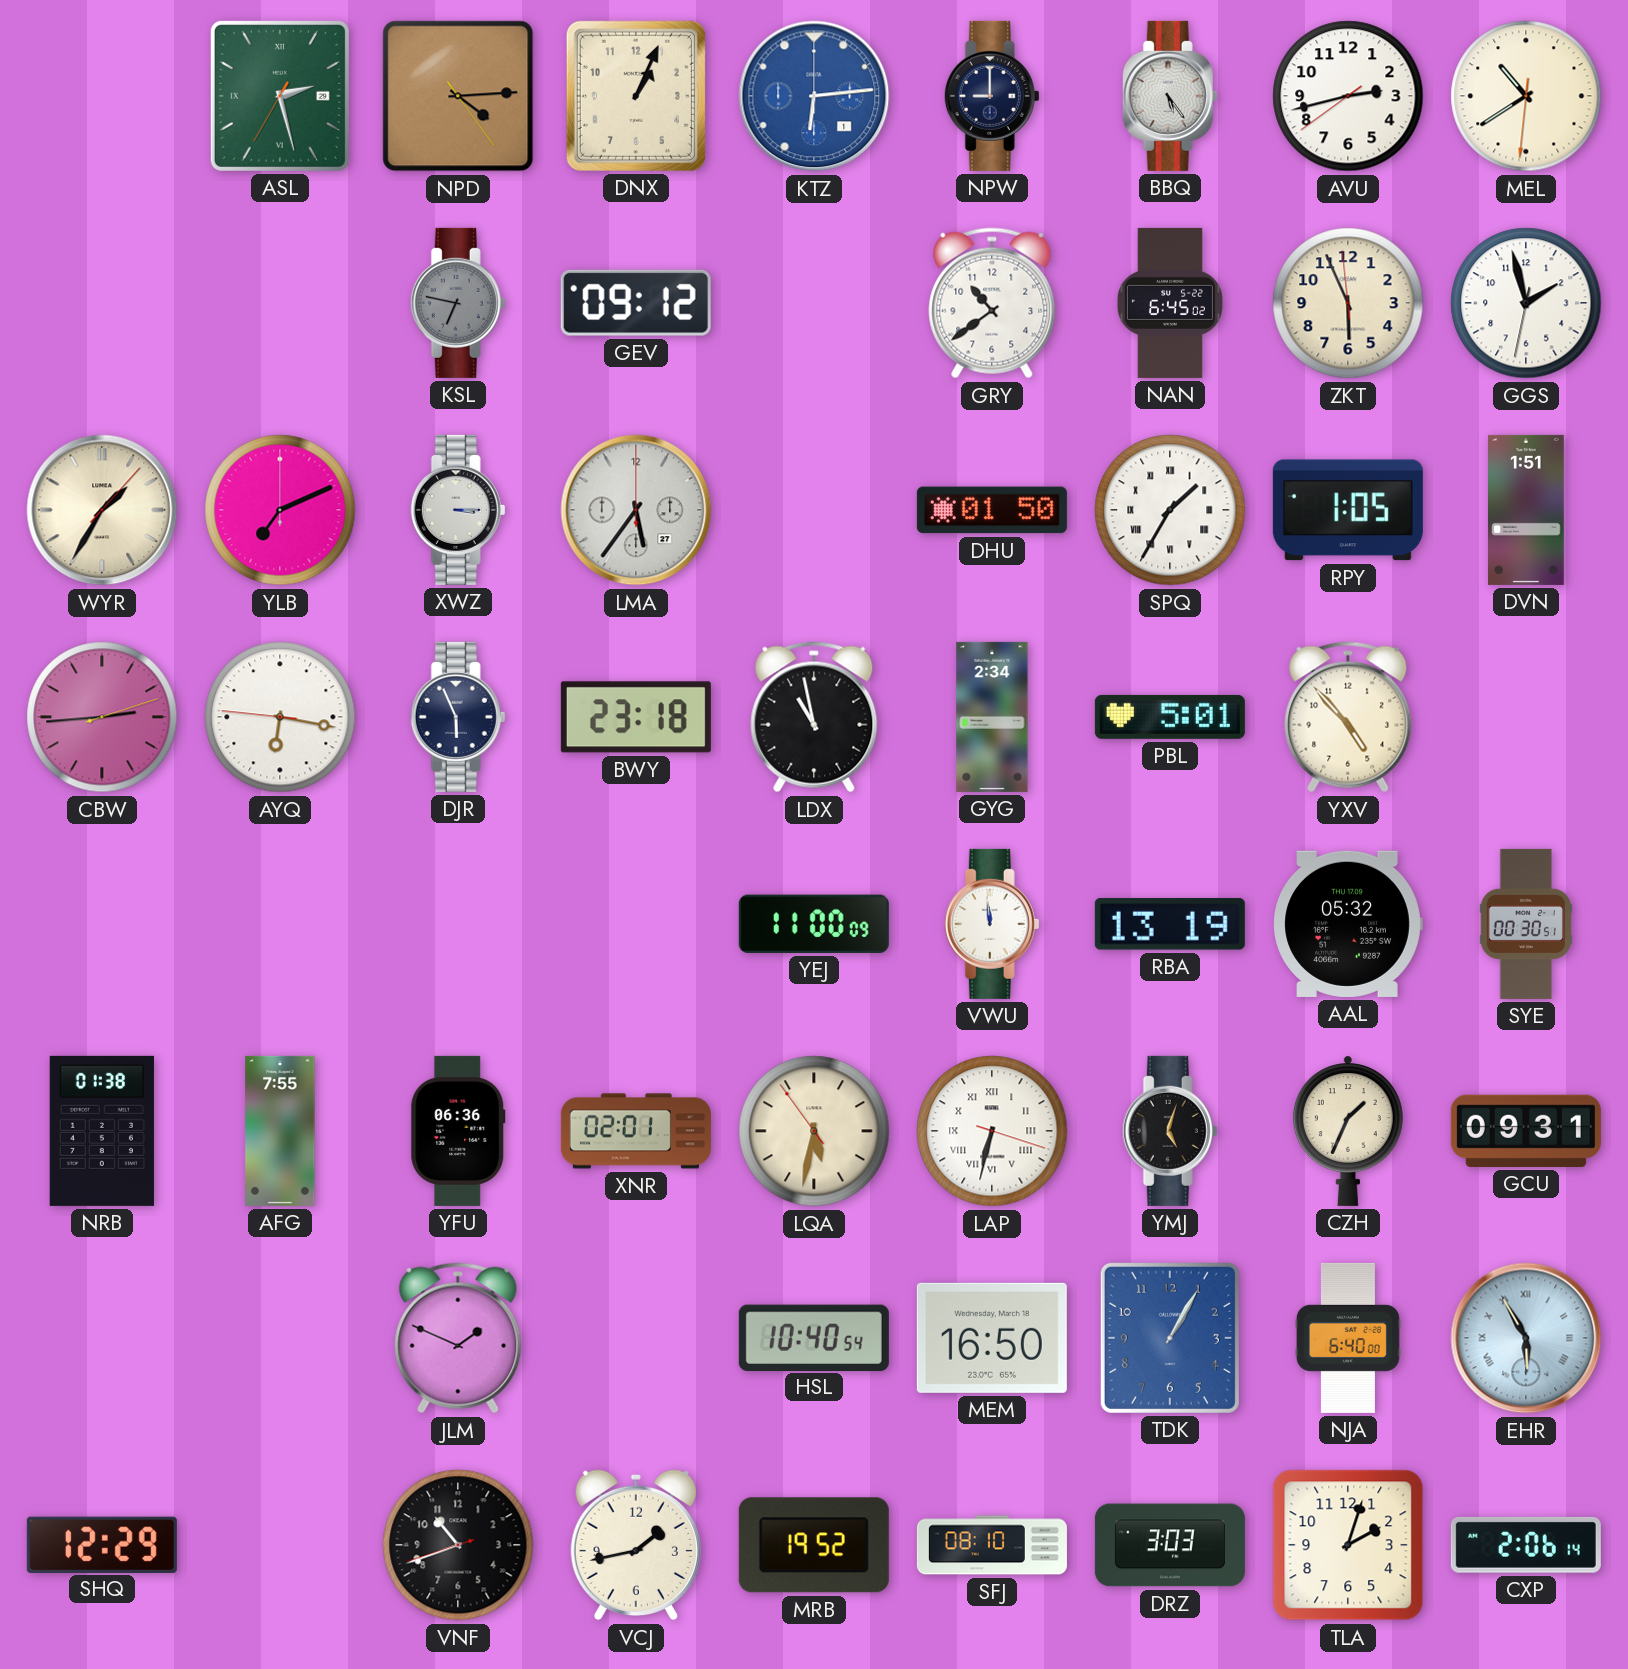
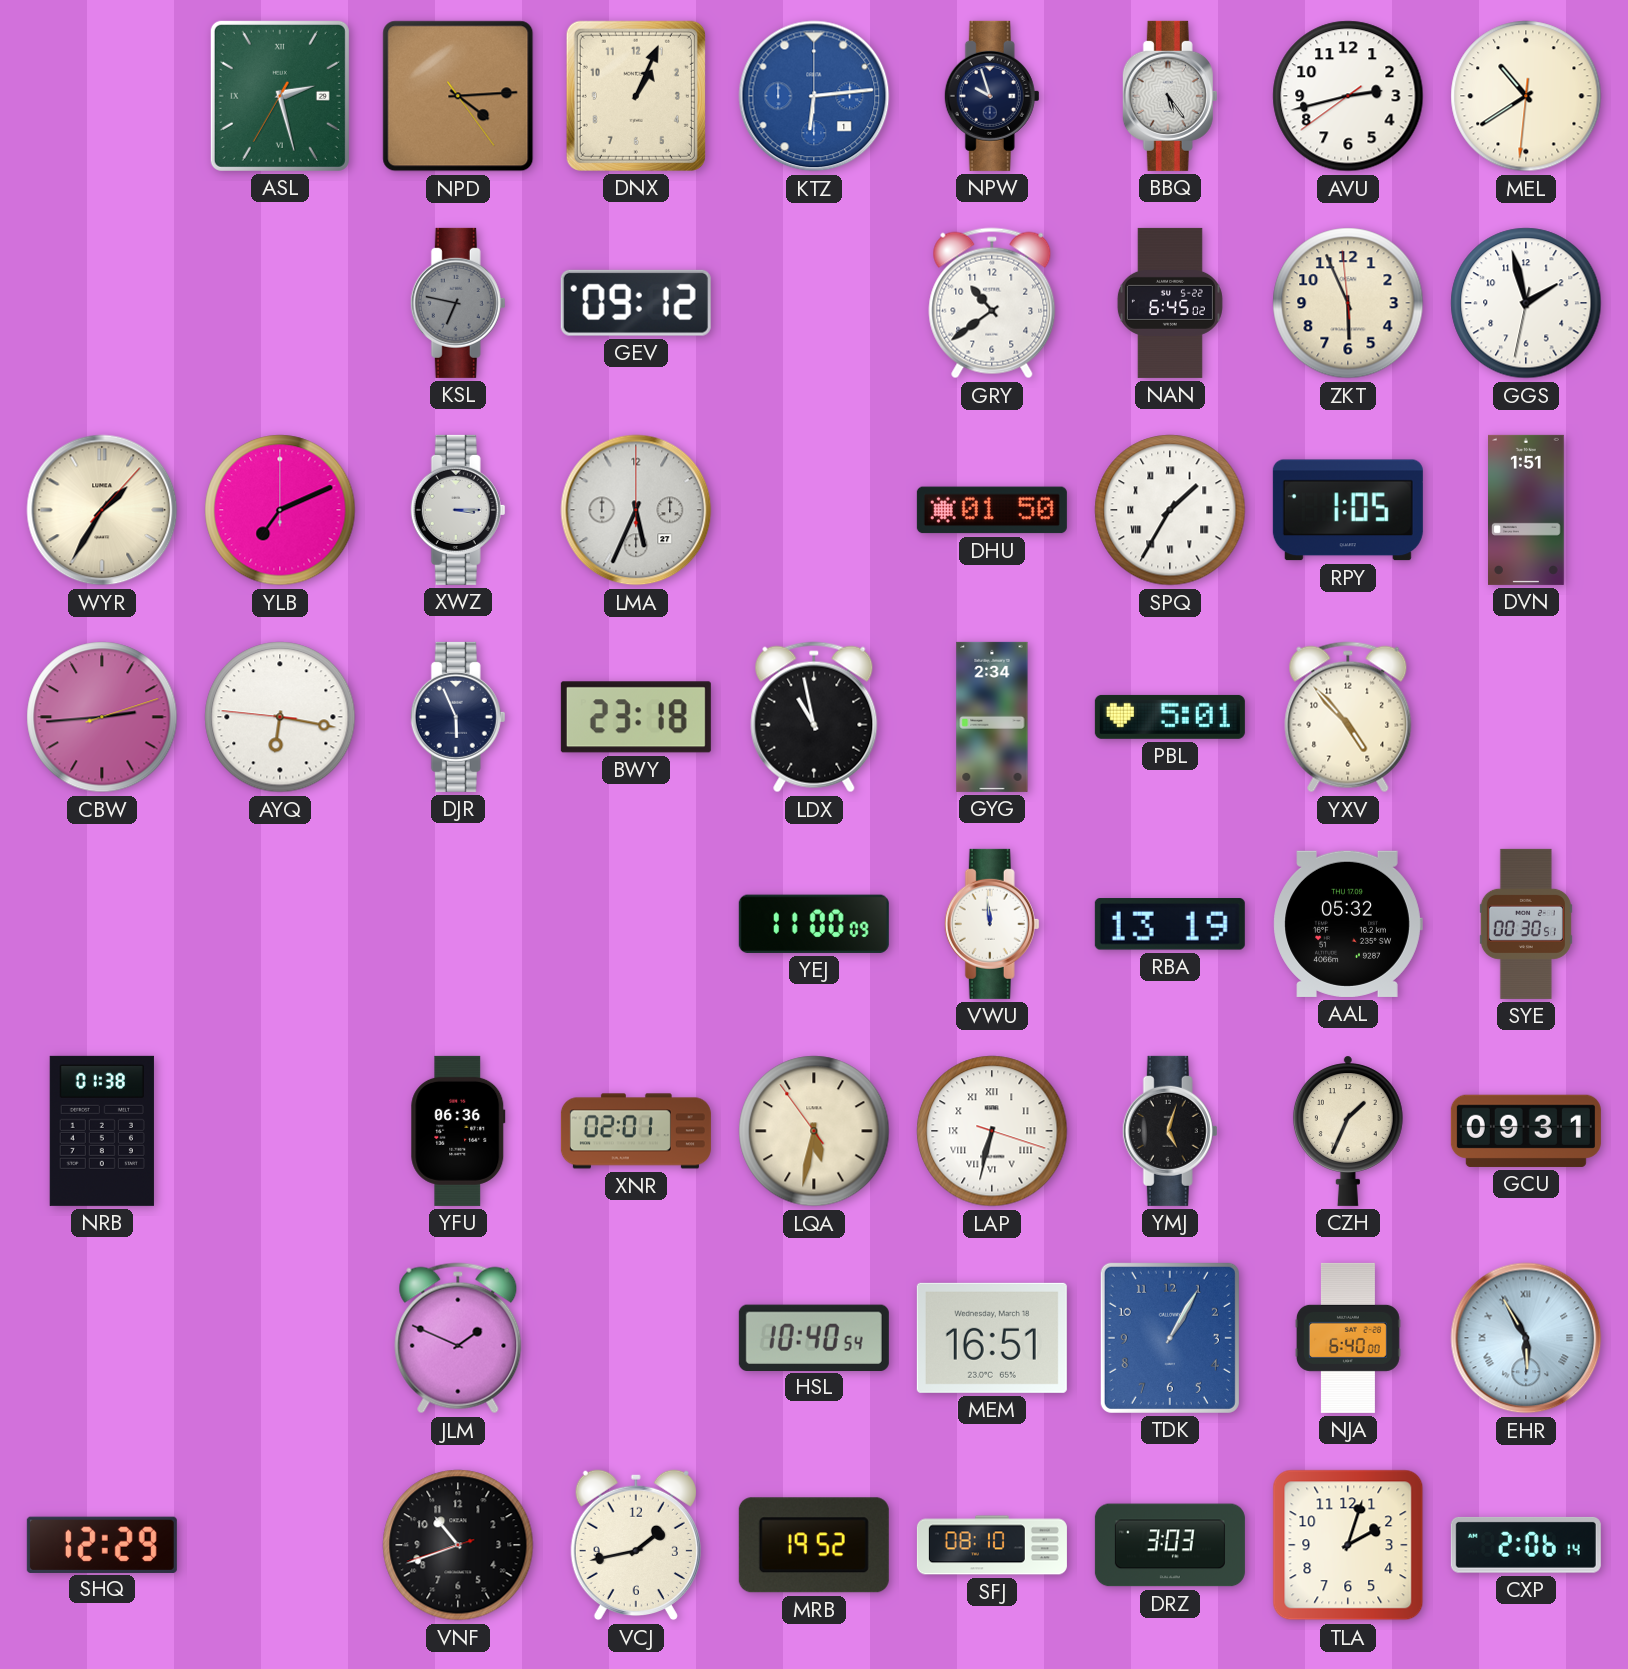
NPW: 9:00 -> 9:57 (992, 96)
LMA: 5:36 -> 5:34 (636, 510)
AFG: 7:55 -> none (280, 1131)
MEM: 16:50 -> 16:51 (992, 1338)
